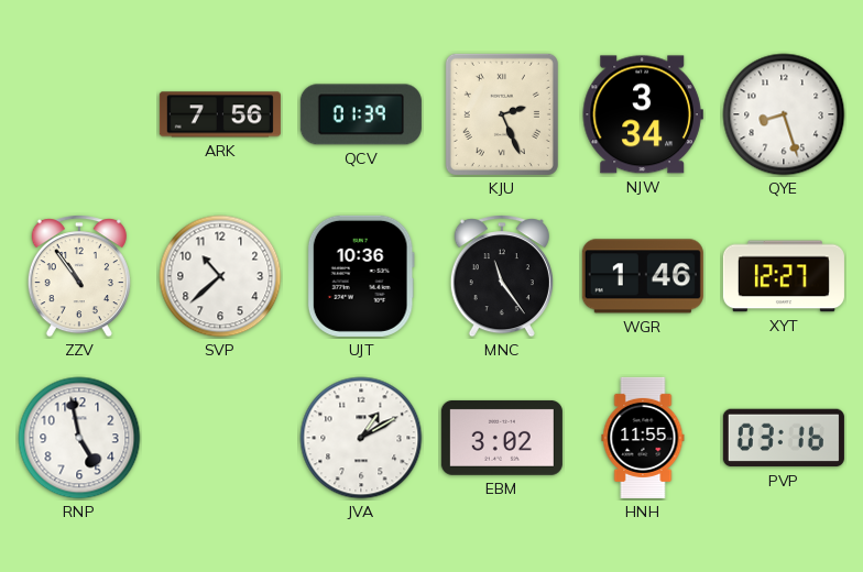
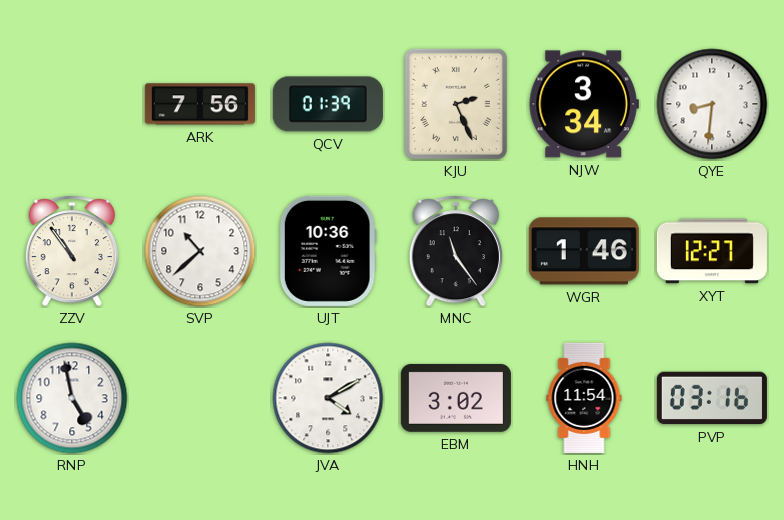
QYE: 8:27 -> 8:31 (712, 104)
JVA: 1:10 -> 4:10 (328, 398)
HNH: 11:55 -> 11:54 (584, 398)
